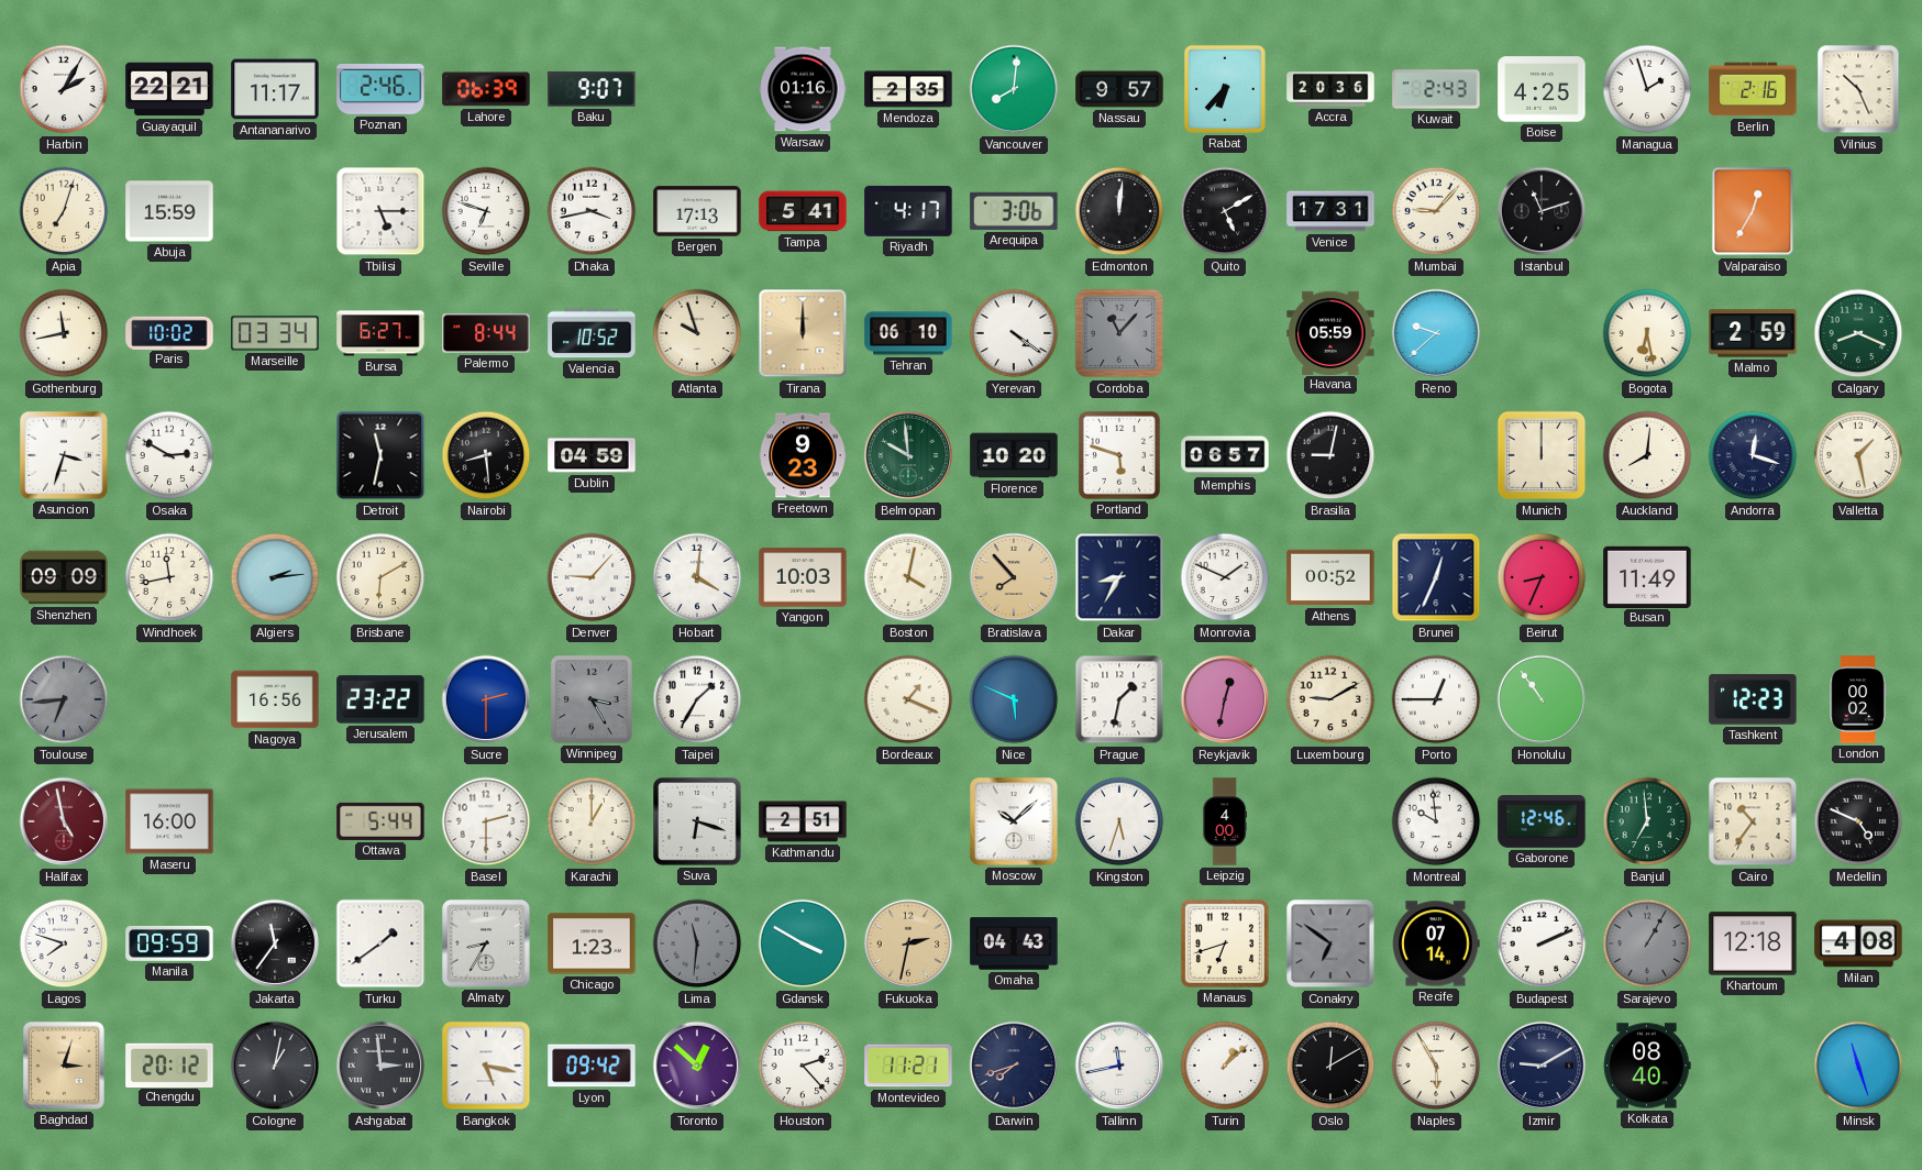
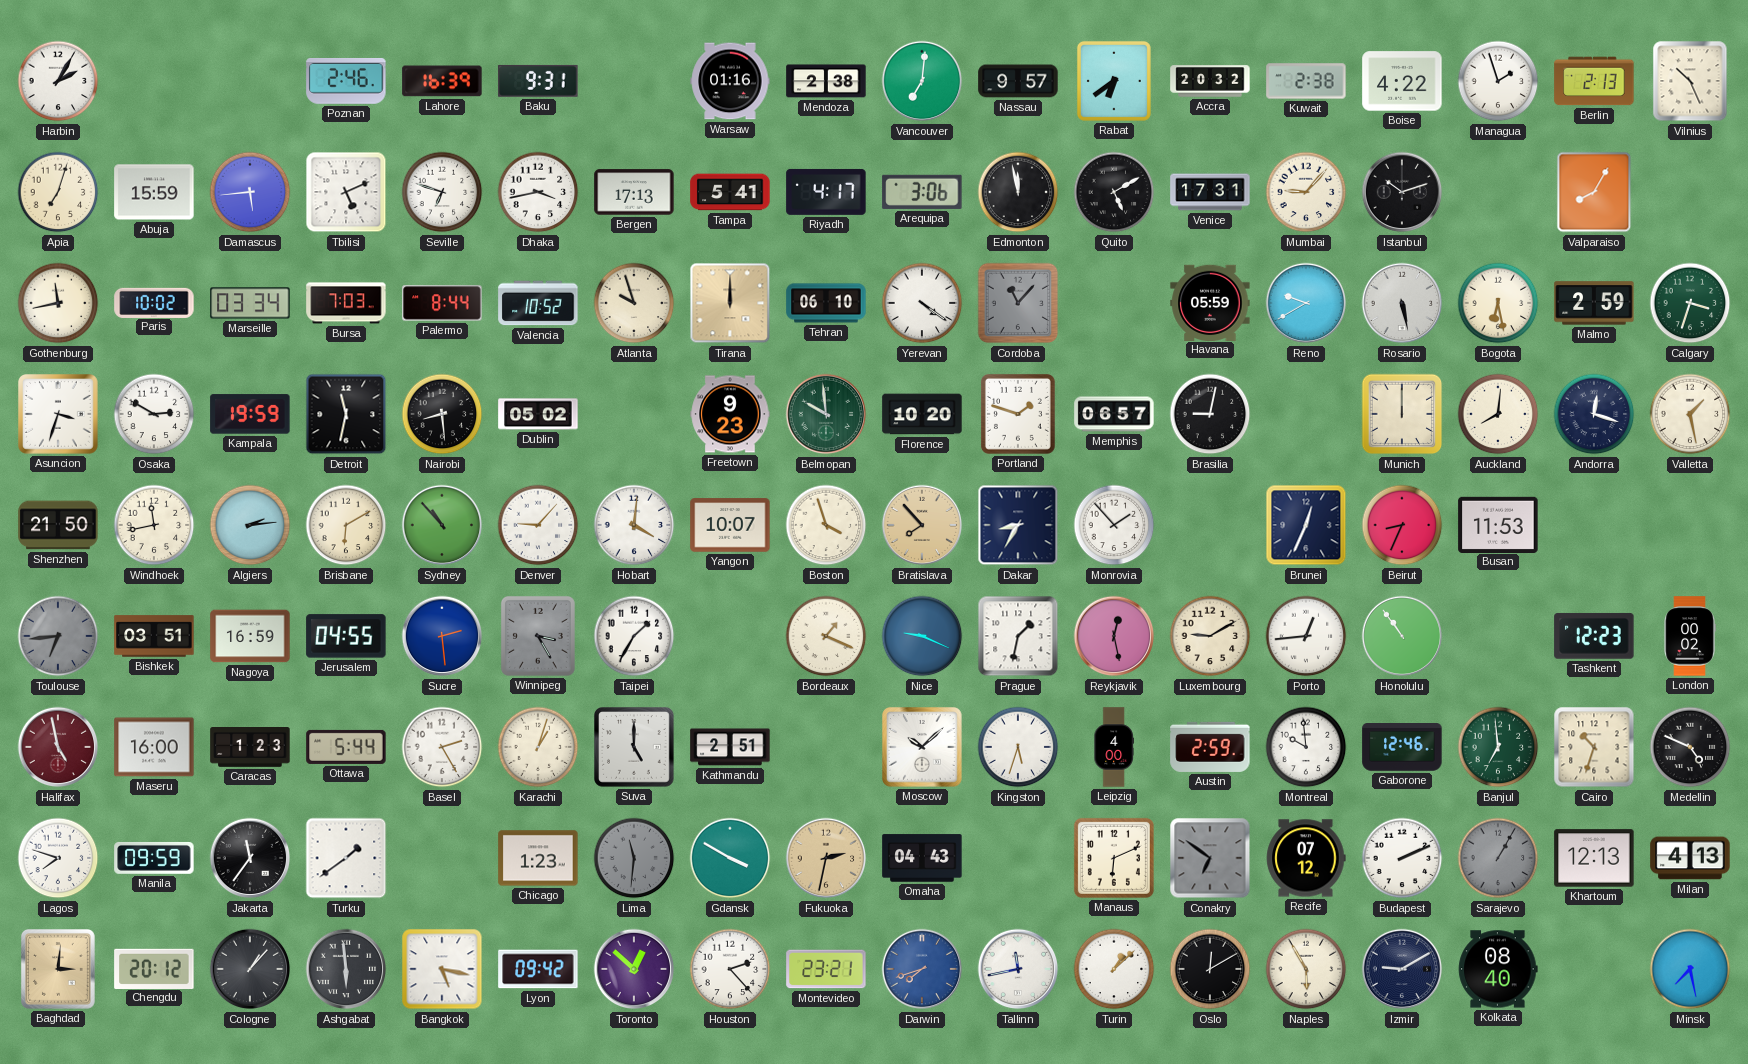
Guayaquil: 22:21 -> none (169, 89)
Antananarivo: 11:17 -> none (275, 89)
Lahore: 06:39 -> 16:39 (442, 81)
Baku: 9:07 -> 9:31 (538, 81)
Mendoza: 2:35 -> 2:38 (826, 81)
Vancouver: 8:01 -> 7:01 (922, 81)
Rabat: 6:37 -> 6:39 (1114, 81)
Accra: 20:36 -> 20:32 (1210, 81)
Kuwait: 2:43 -> 2:38 (1306, 81)
Boise: 4:25 -> 4:22 (1402, 81)
Berlin: 2:16 -> 2:13 (1594, 81)
Damascus: none -> 5:44 (250, 192)
Tbilisi: 5:15 -> 5:11 (346, 192)
Edmonton: 12:01 -> 11:58 (1018, 192)
Istanbul: 11:12 -> 10:12 (1402, 192)
Valparaiso: 12:35 -> 8:05 (1594, 192)
Bursa: 6:27 -> 7:03 (346, 303)
Reno: 9:38 -> 9:40 (1306, 303)
Rosario: none -> 5:28 (1402, 303)
Calgary: 8:19 -> 3:33 (1690, 303)
Kampala: none -> 19:59 (250, 414)
Dublin: 04:59 -> 05:02 (538, 414)
Portland: 5:48 -> 1:48 (1018, 414)
Shenzhen: 09:09 -> 21:50 (58, 525)
Sydney: none -> 10:53 (442, 525)
Yangon: 10:03 -> 10:07 (730, 525)
Boston: 4:02 -> 3:57 (826, 525)
Monrovia: 1:49 -> 1:53 (1114, 525)
Athens: 00:52 -> none (1330, 577)
Busan: 11:49 -> 11:53 (1498, 524)
Bishkek: none -> 03:51 (154, 636)
Nagoya: 16:56 -> 16:59 (250, 636)
Jerusalem: 23:22 -> 04:55 (346, 636)
Sucre: 2:30 -> 2:29 (442, 636)
Nice: 5:49 -> 9:19 (922, 636)
Reykjavik: 12:32 -> 12:28 (1114, 636)
Porto: 12:45 -> 12:44 (1306, 636)
Caracas: none -> 1:23 (250, 748)
Basel: 2:30 -> 2:25 (442, 747)
Karachi: 1:00 -> 1:03 (538, 747)
Suva: 6:18 -> 5:00 (635, 748)
Austin: none -> 2:59 (1210, 747)
Cairo: 10:36 -> 10:33 (1594, 747)
Almaty: 8:35 -> none (487, 945)
Manaus: 6:42 -> 6:11 (1114, 858)
Recife: 07:14 -> 07:12 (1306, 858)
Khartoum: 12:18 -> 12:13 (1594, 858)
Milan: 4:08 -> 4:13 (1690, 858)
Baghdad: 3:03 -> 3:01 (58, 970)
Cologne: 1:02 -> 1:07 (250, 969)
Ashgabat: 2:59 -> 5:59 (346, 969)
Montevideo: 11:21 -> 23:21 (826, 969)
Darwin dial: navy -> blue (922, 969)
Minsk: 11:27 -> 7:28 (1690, 969)
